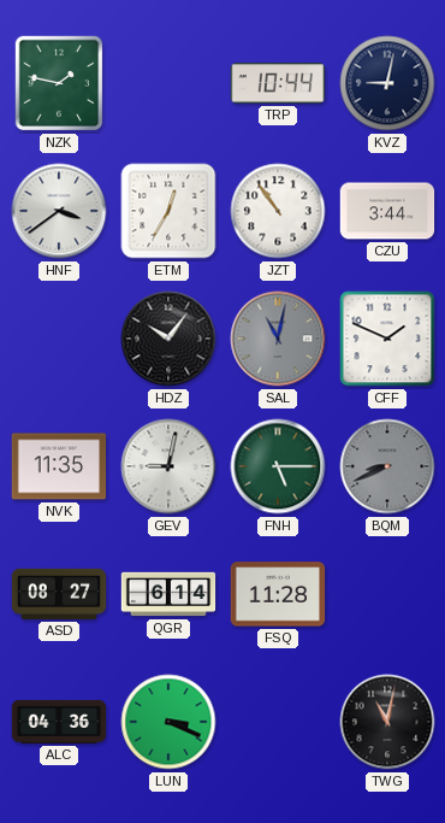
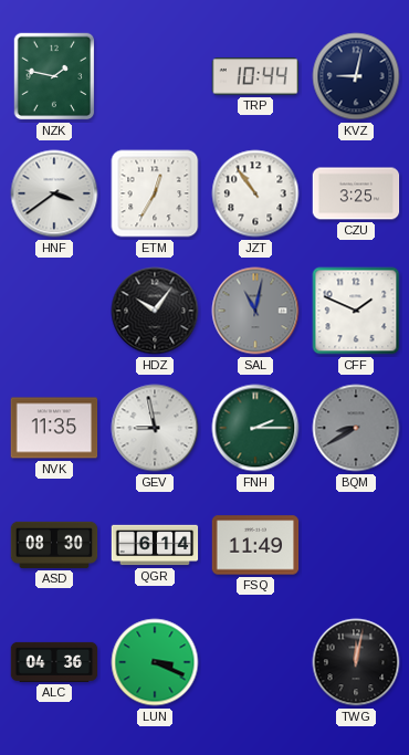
CZU: 3:44 -> 3:25 (356, 193)
GEV: 9:02 -> 8:58 (155, 428)
FNH: 5:15 -> 2:15 (255, 428)
BQM: 8:41 -> 8:40 (356, 428)
ASD: 08:27 -> 08:30 (54, 545)
FSQ: 11:28 -> 11:49 (255, 545)
TWG: 11:02 -> 12:02 (356, 662)
